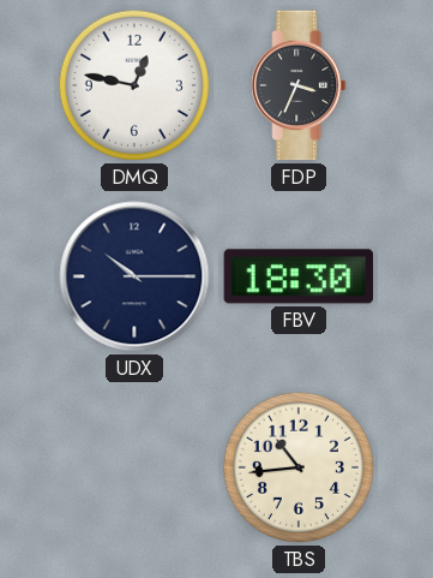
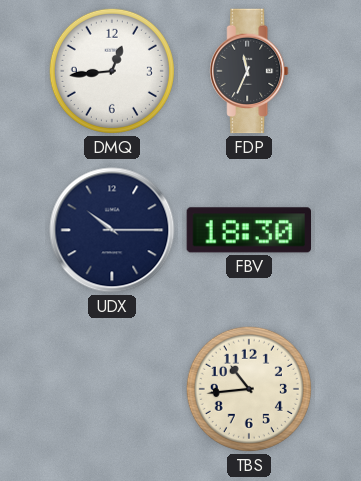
DMQ: 12:47 -> 12:44 (112, 71)
FDP: 3:34 -> 11:34 (249, 71)
